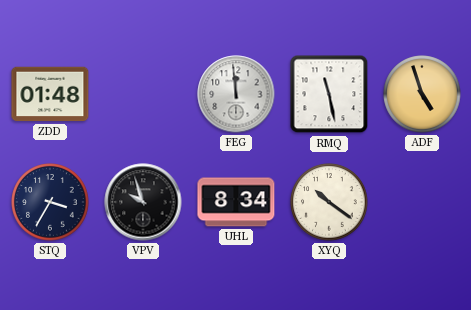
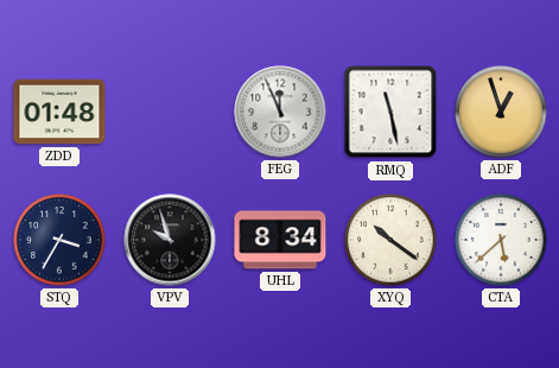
FEG: 11:59 -> 11:56 (280, 112)
ADF: 4:57 -> 12:57 (501, 112)
CTA: none -> 5:38 (501, 240)
